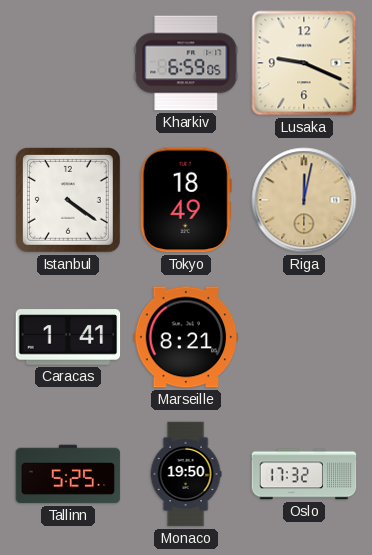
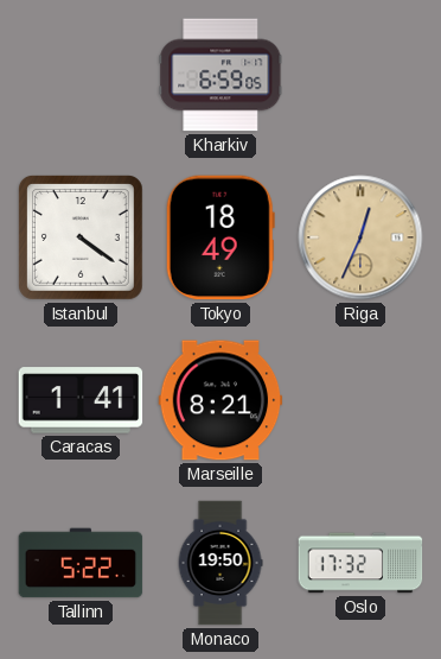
Lusaka: 9:19 -> none (304, 63)
Riga: 12:02 -> 12:34 (360, 237)
Tallinn: 5:25 -> 5:22 (81, 563)
